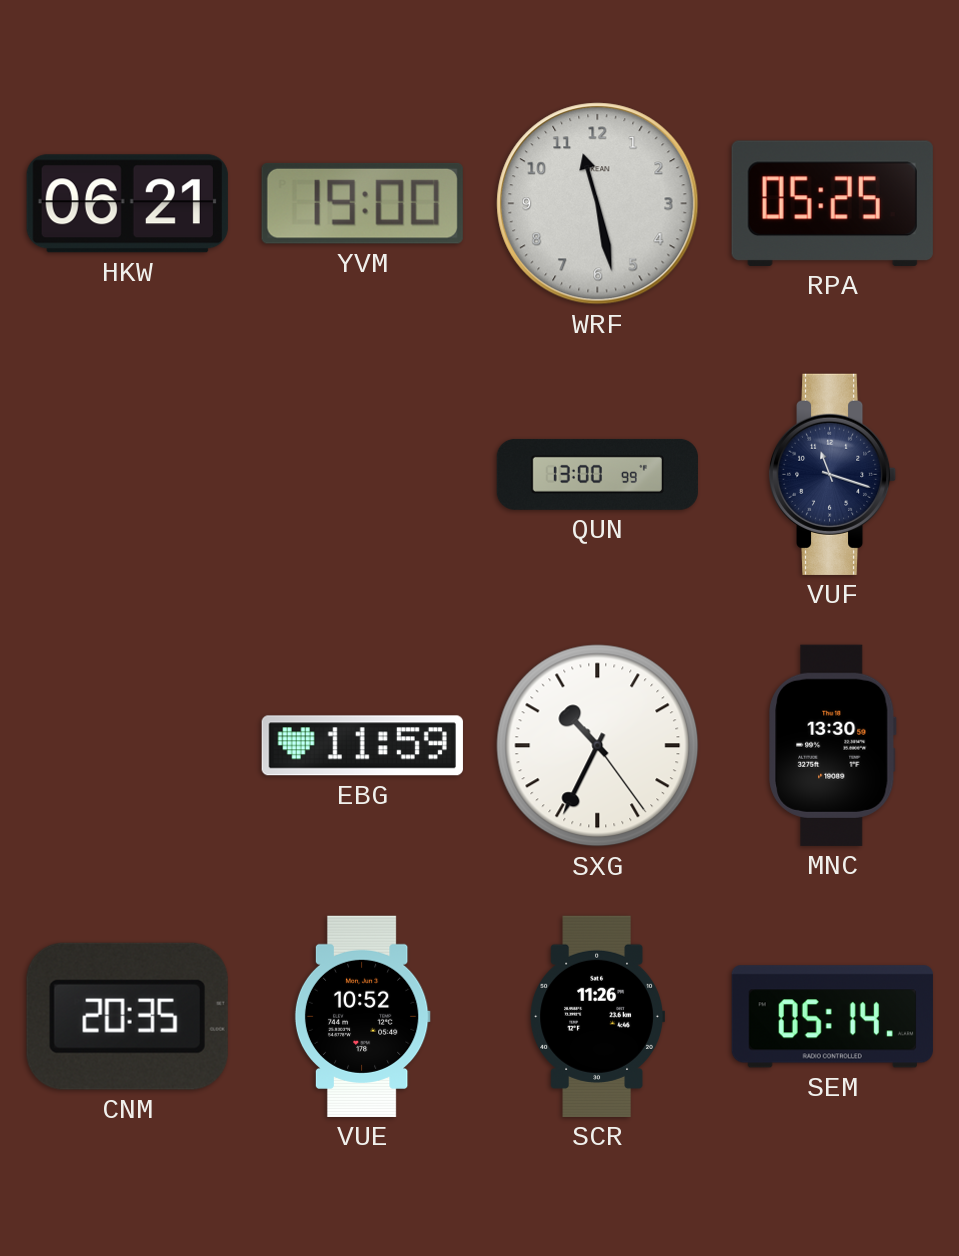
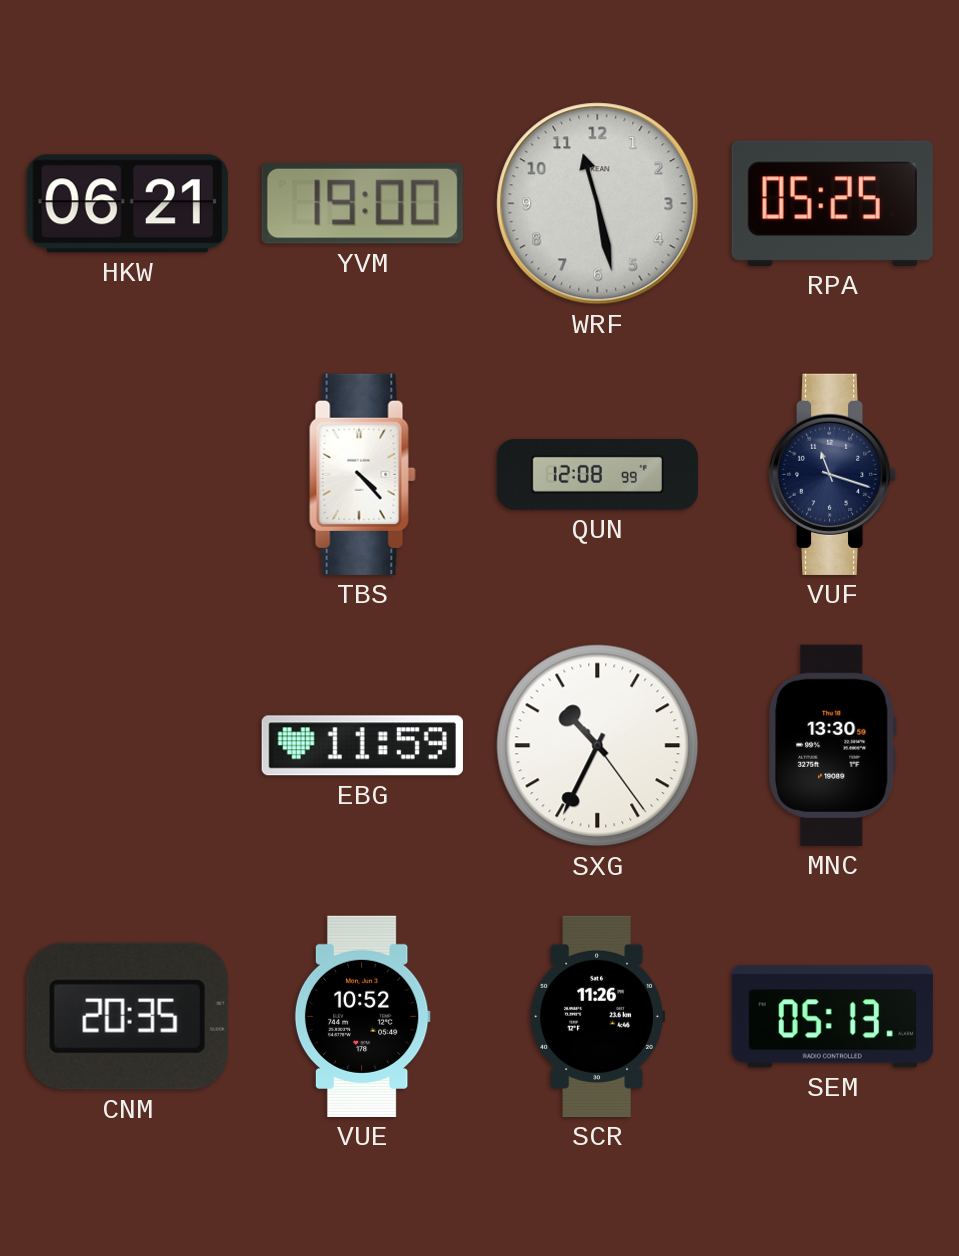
TBS: none -> 4:23 (363, 474)
QUN: 13:00 -> 12:08 (597, 474)
SEM: 05:14 -> 05:13 (832, 1017)
